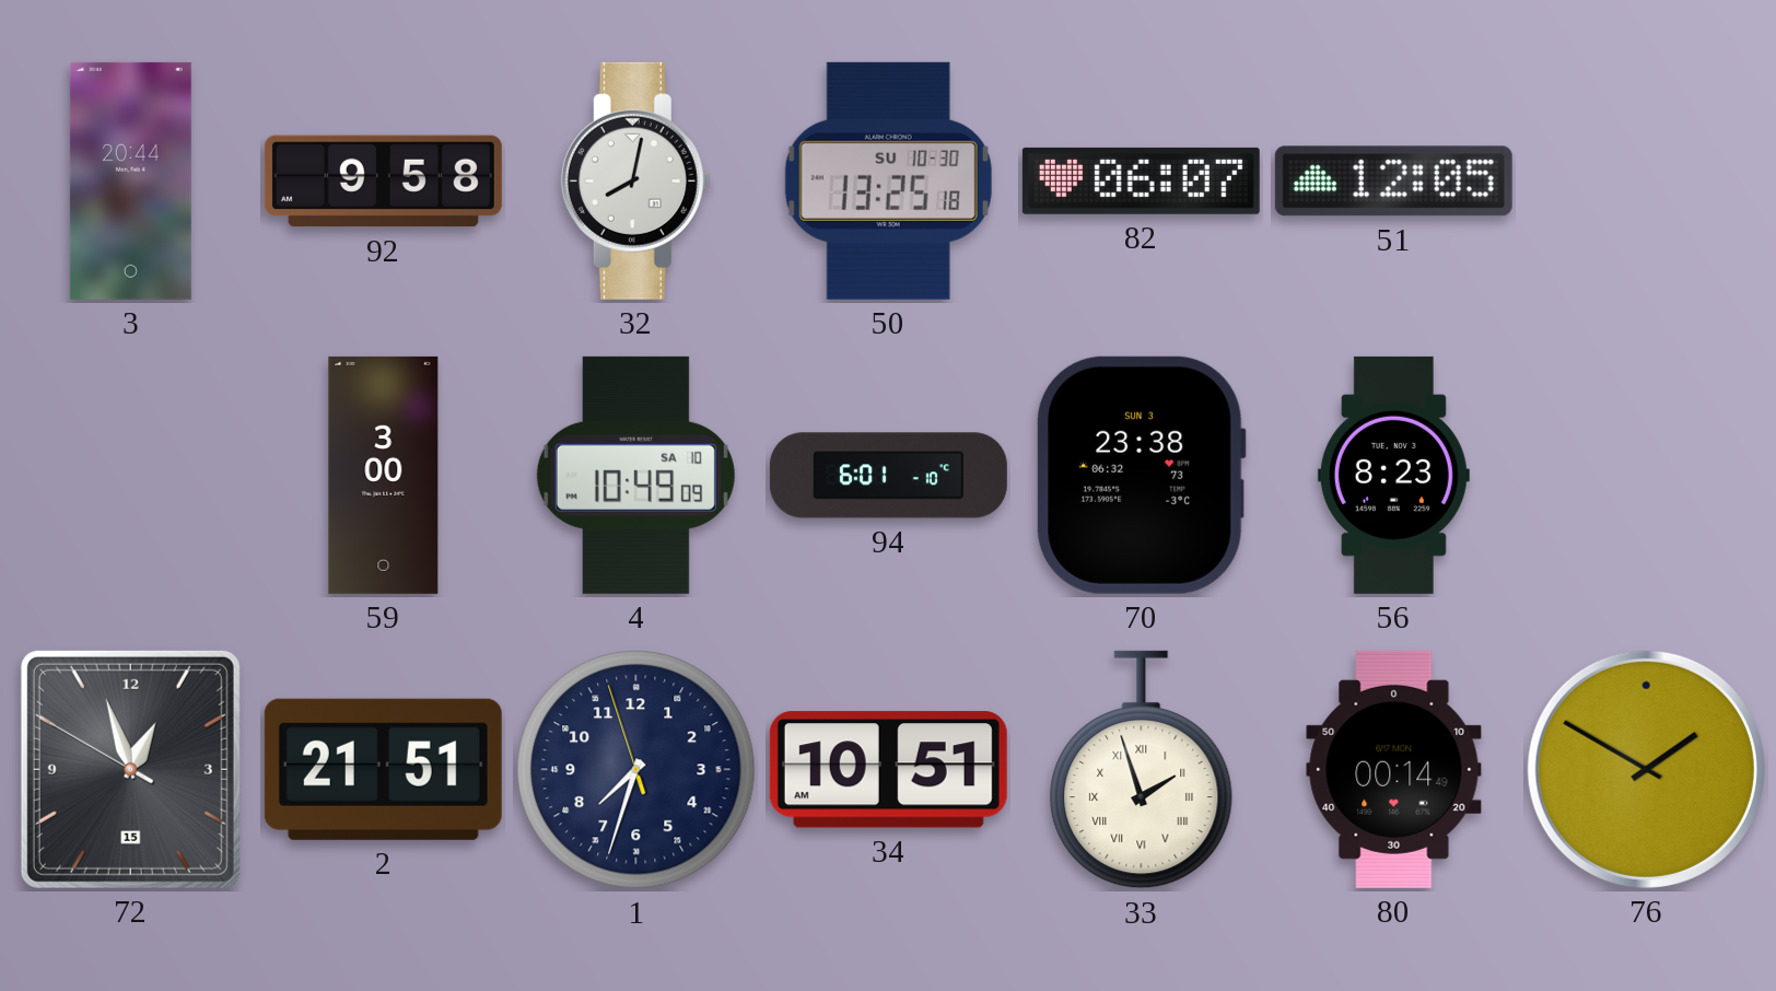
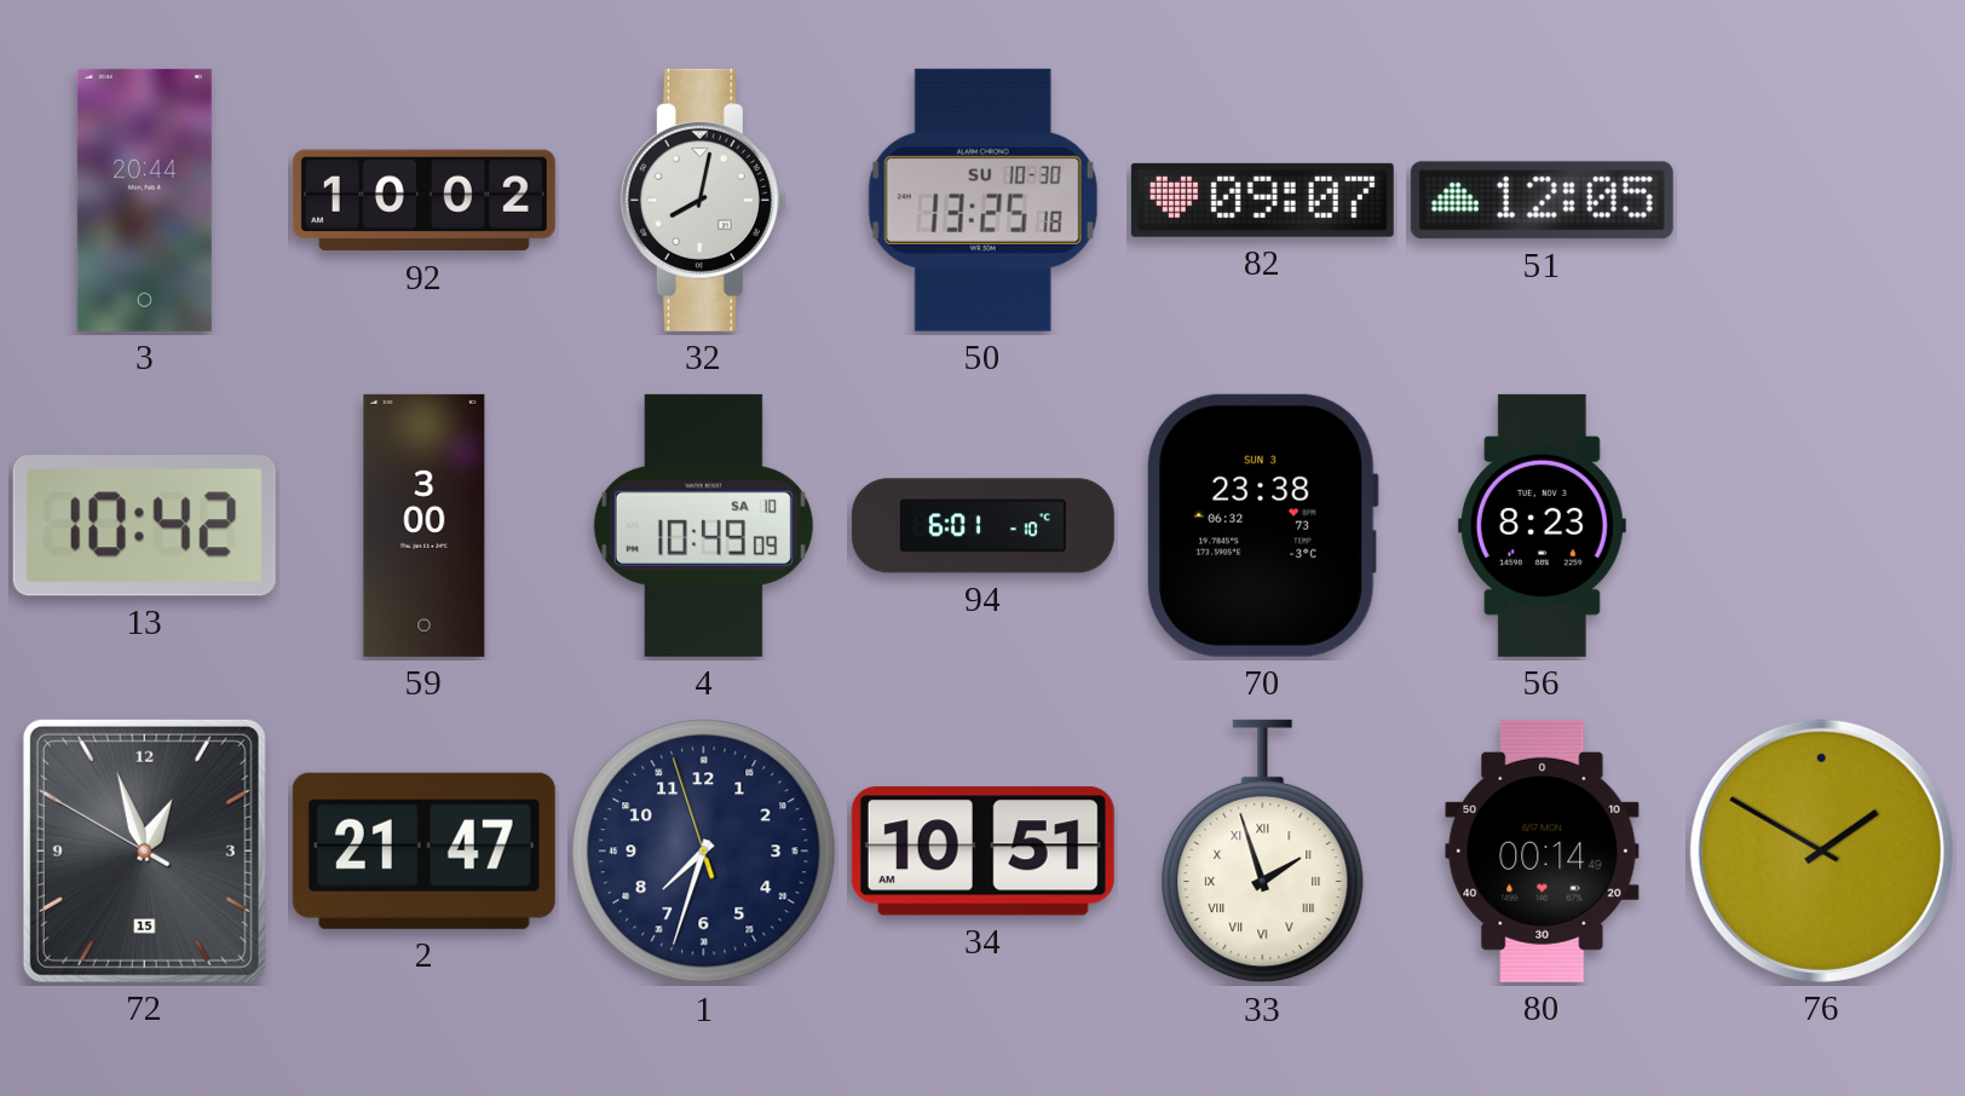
92: 9:58 -> 10:02 (423, 201)
82: 06:07 -> 09:07 (1262, 200)
13: none -> 10:42 (144, 526)
2: 21:51 -> 21:47 (423, 850)
